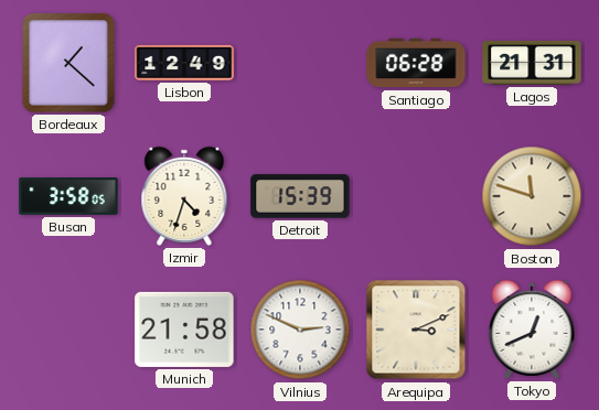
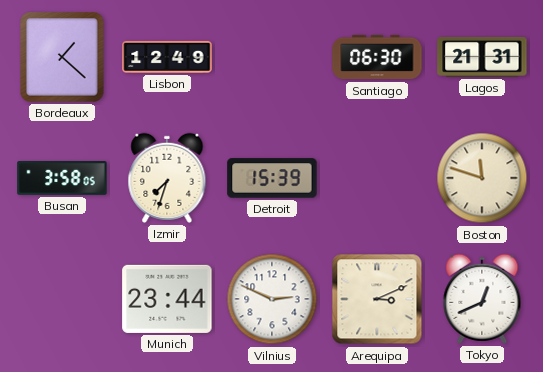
Santiago: 06:28 -> 06:30 (377, 57)
Izmir: 4:33 -> 7:33 (167, 178)
Munich: 21:58 -> 23:44 (167, 299)
